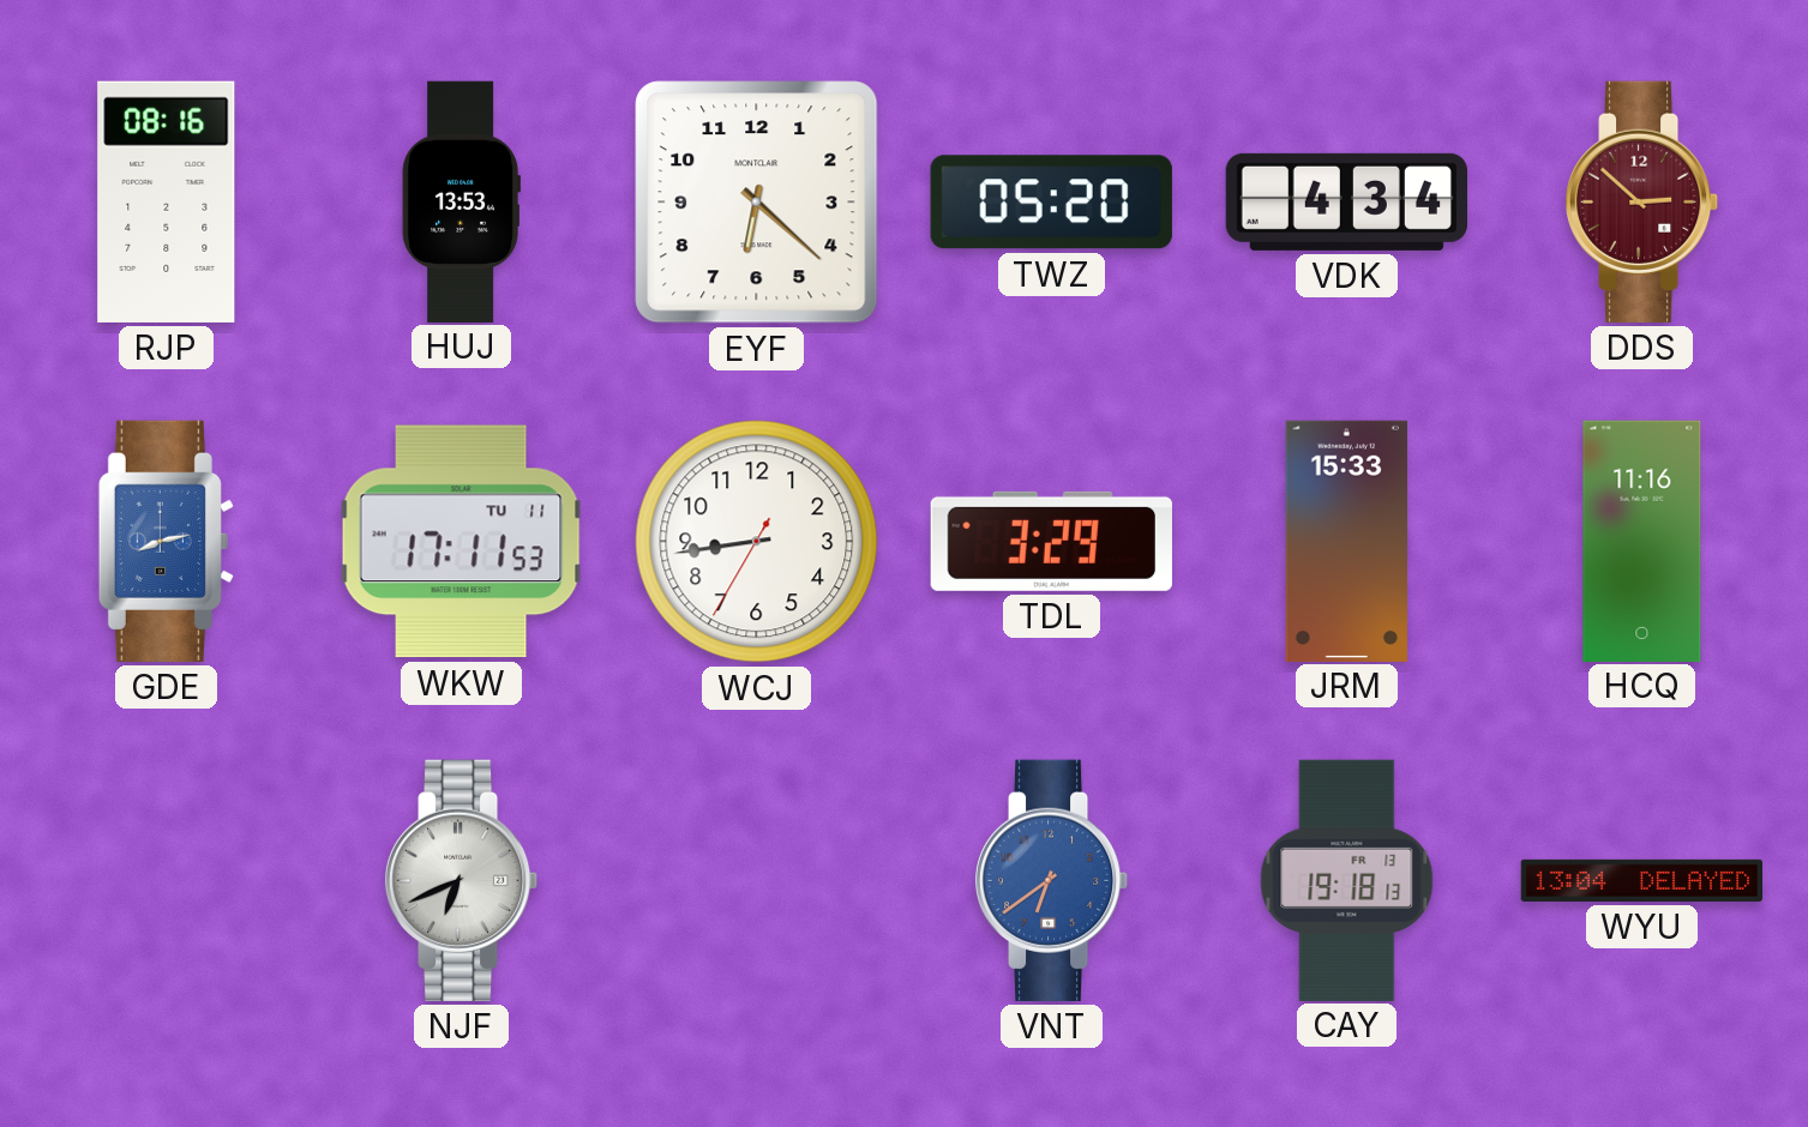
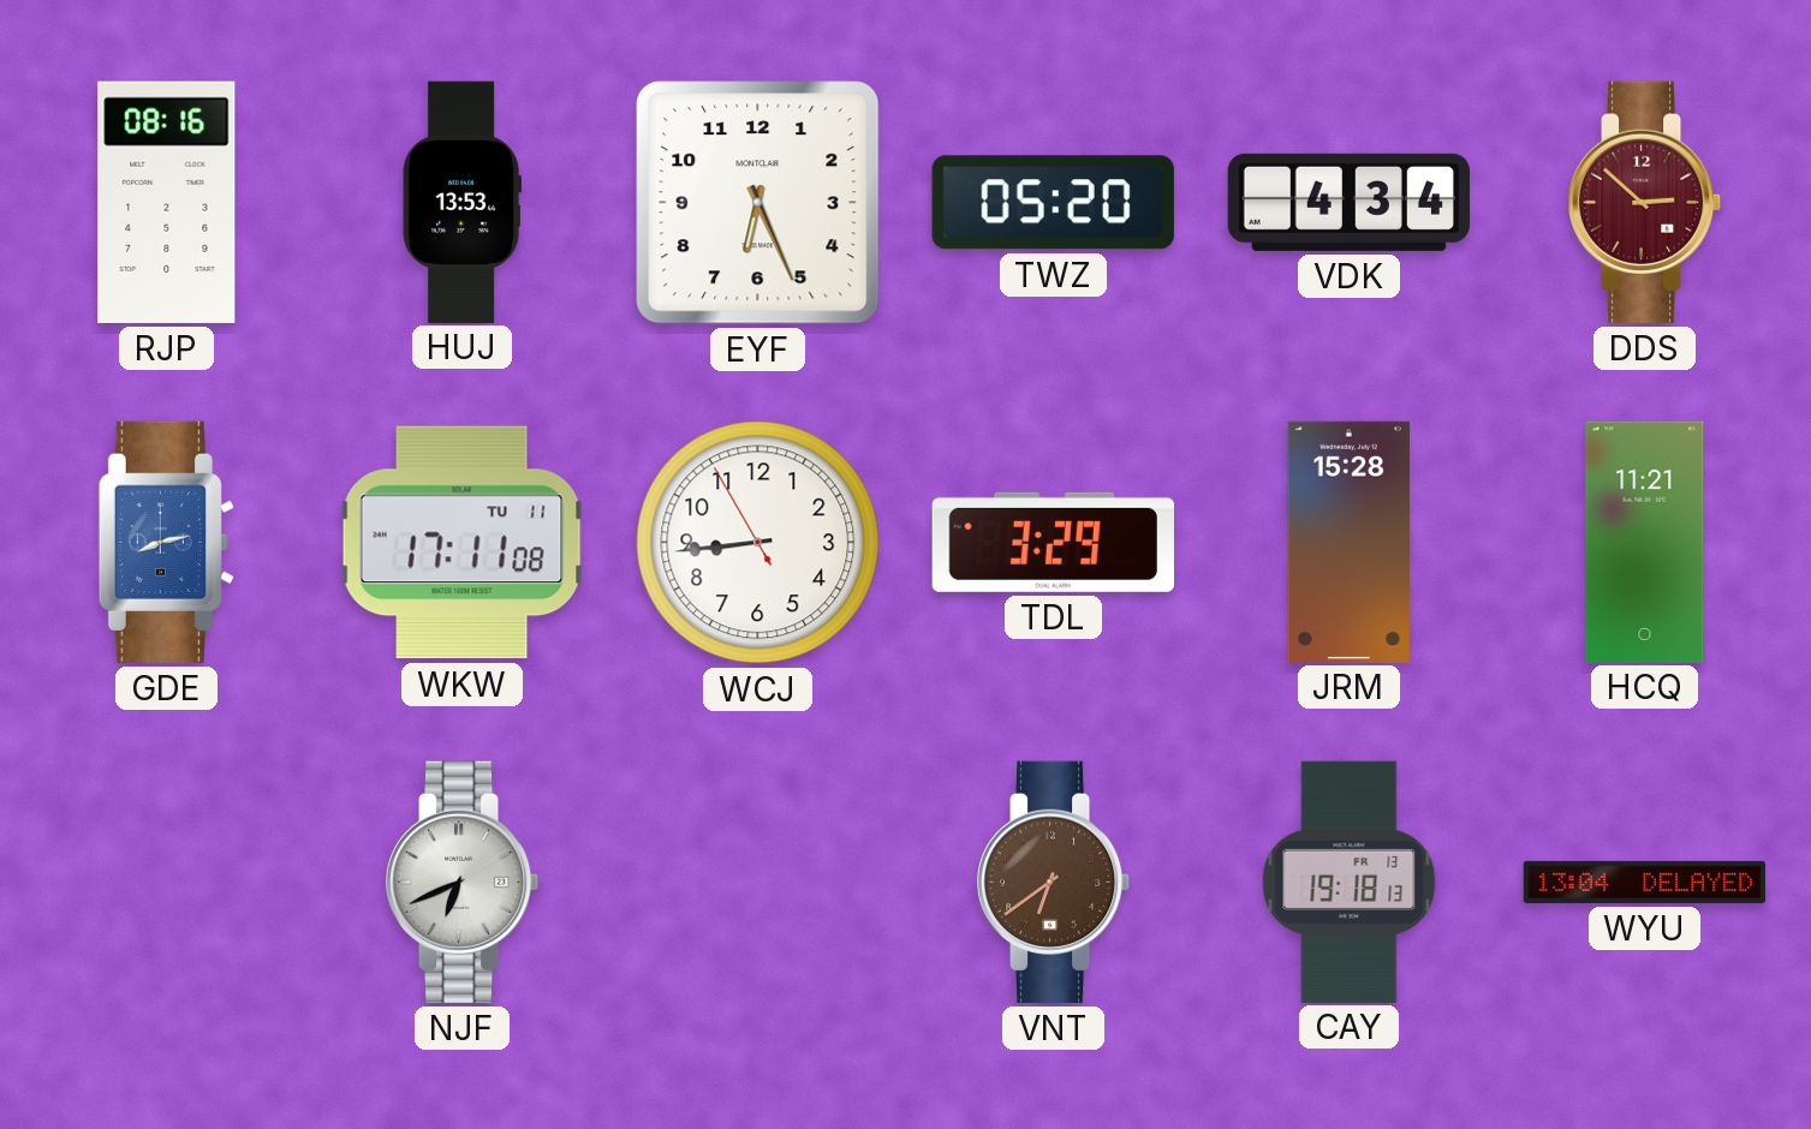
EYF: 6:22 -> 6:26 (758, 203)
WKW: 17:11:53 -> 17:11:08 (461, 543)
WCJ: 8:43:35 -> 8:43:55 (758, 543)
JRM: 15:33 -> 15:28 (1348, 542)
HCQ: 11:16 -> 11:21 (1645, 542)
VNT dial: blue -> brown (1054, 882)
